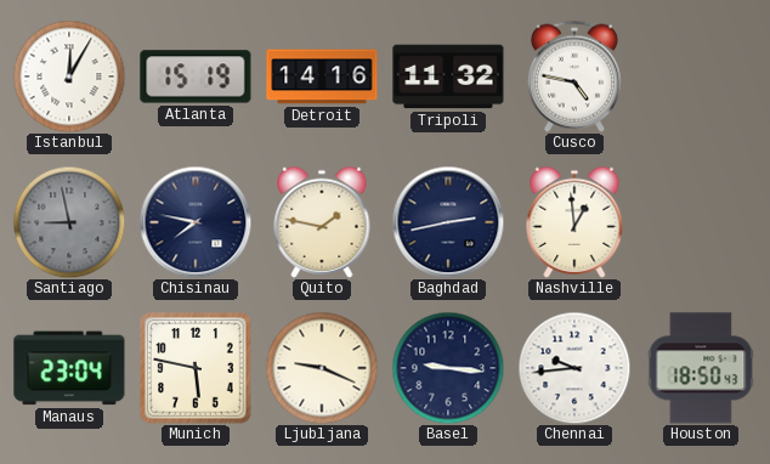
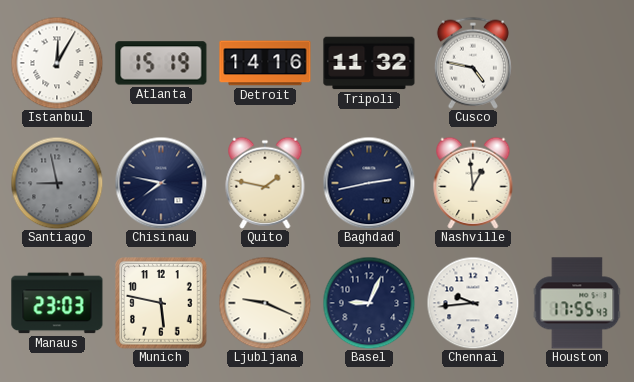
Manaus: 23:04 -> 23:03 (57, 303)
Basel: 9:16 -> 9:04 (369, 303)
Houston: 18:50 -> 17:55 (577, 303)
